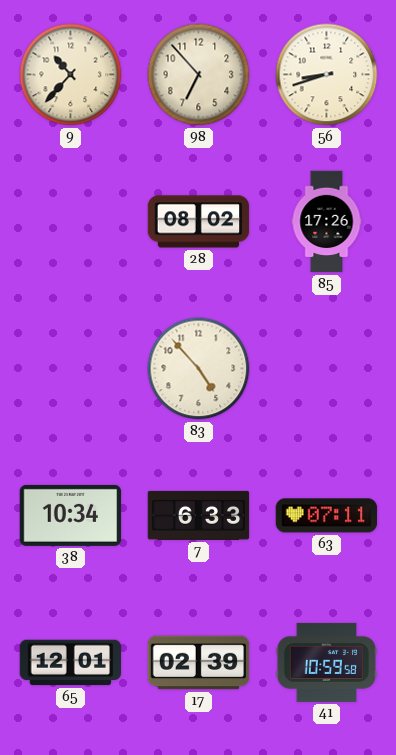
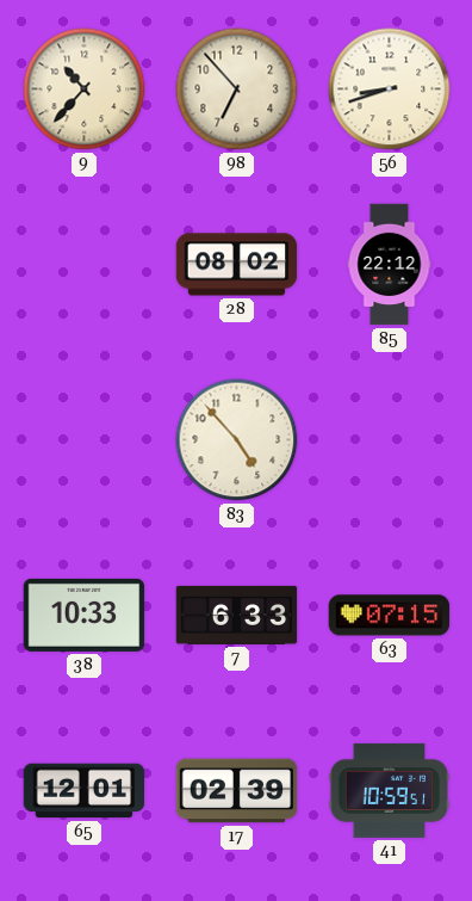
85: 17:26 -> 22:12 (390, 265)
38: 10:34 -> 10:33 (85, 615)
63: 07:11 -> 07:15 (390, 616)
41: 10:59:58 -> 10:59:51 (390, 790)
